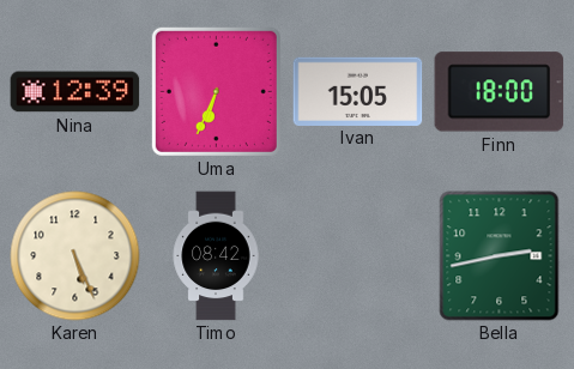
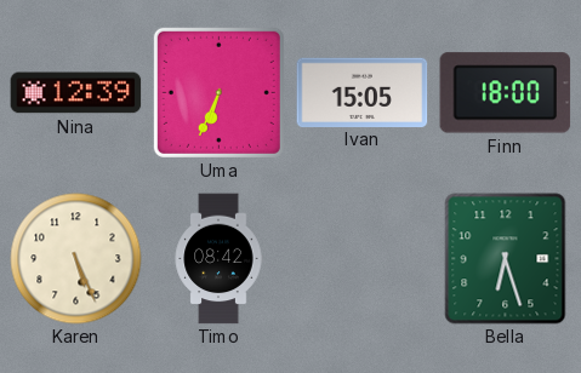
Bella: 2:43 -> 6:27 (506, 259)
